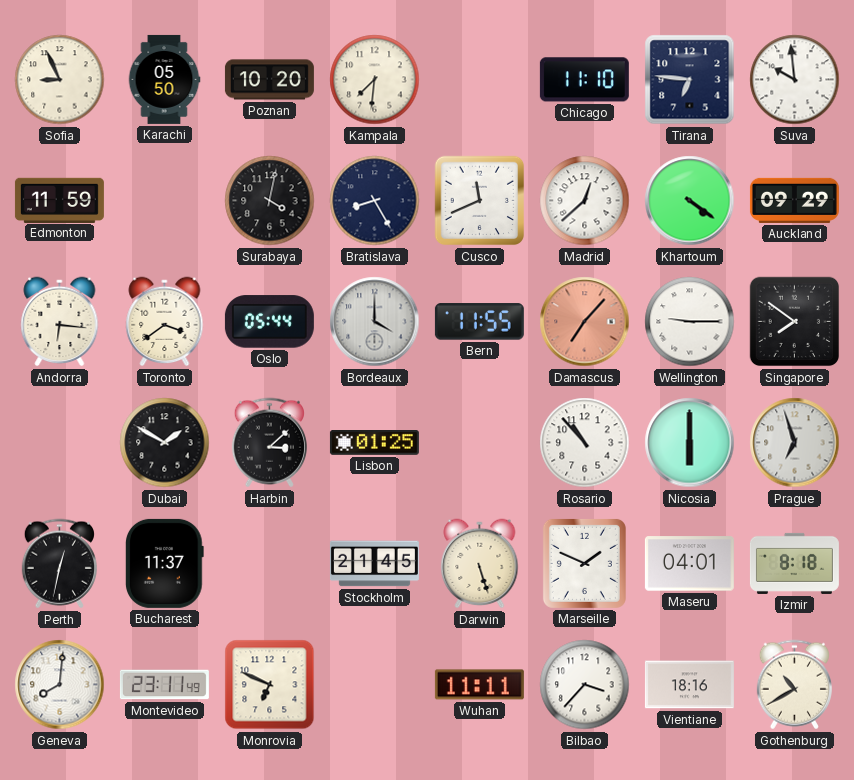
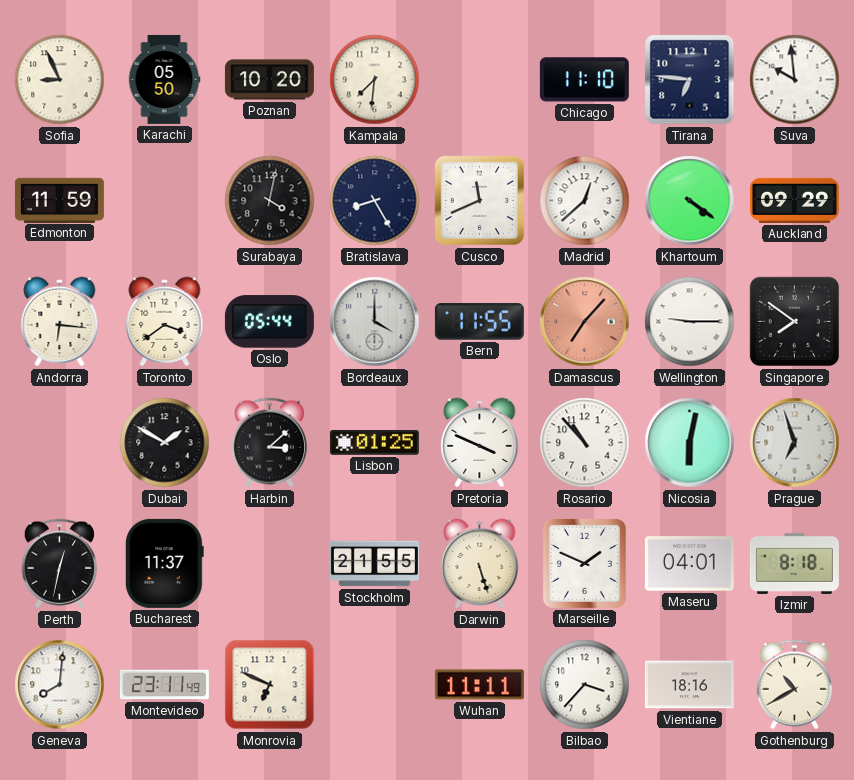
Pretoria: none -> 3:49 (480, 443)
Nicosia: 6:00 -> 6:02 (690, 443)
Stockholm: 21:45 -> 21:55 (374, 564)
